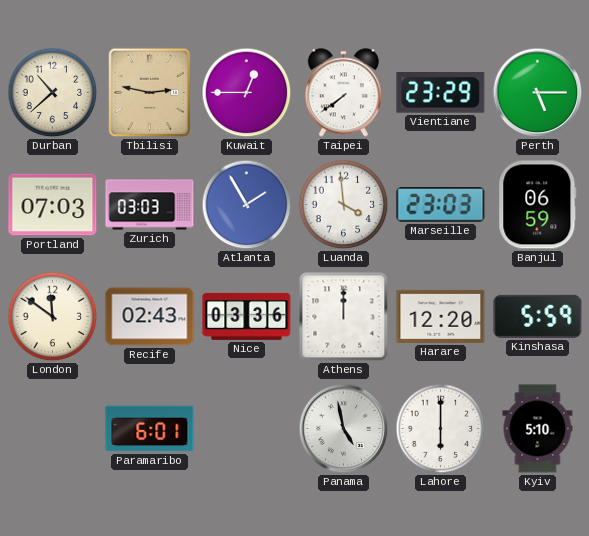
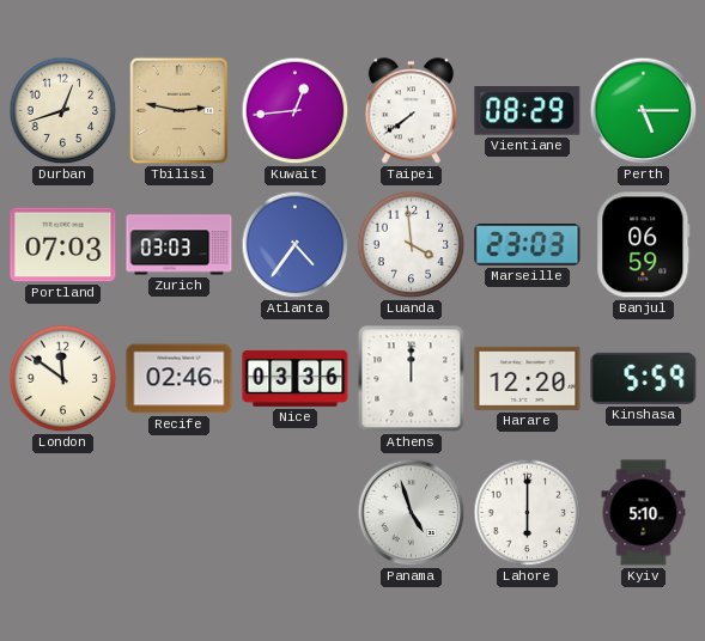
Durban: 10:38 -> 12:42 (63, 111)
Kuwait: 12:45 -> 12:44 (296, 111)
Vientiane: 23:29 -> 08:29 (528, 111)
Atlanta: 1:55 -> 4:36 (296, 245)
Recife: 02:43 -> 02:46 (180, 379)
Paramaribo: 6:01 -> none (150, 429)
Panama: 4:58 -> 4:57 (412, 513)
